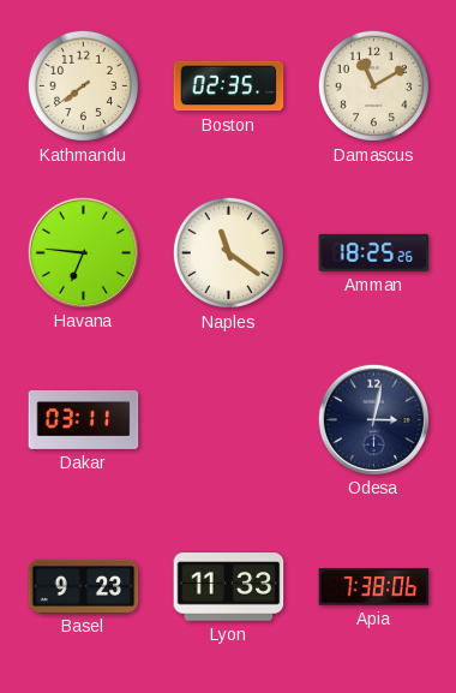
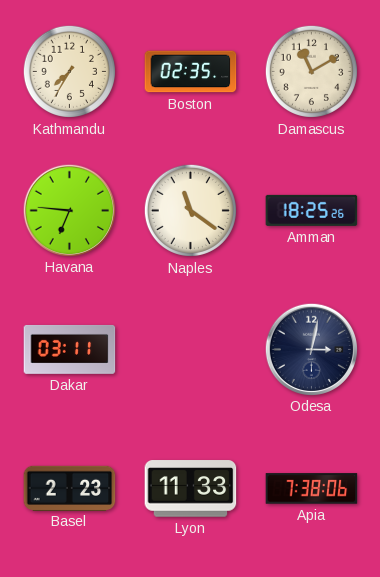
Kathmandu: 7:39 -> 7:35 (69, 71)
Basel: 9:23 -> 2:23 (70, 488)
